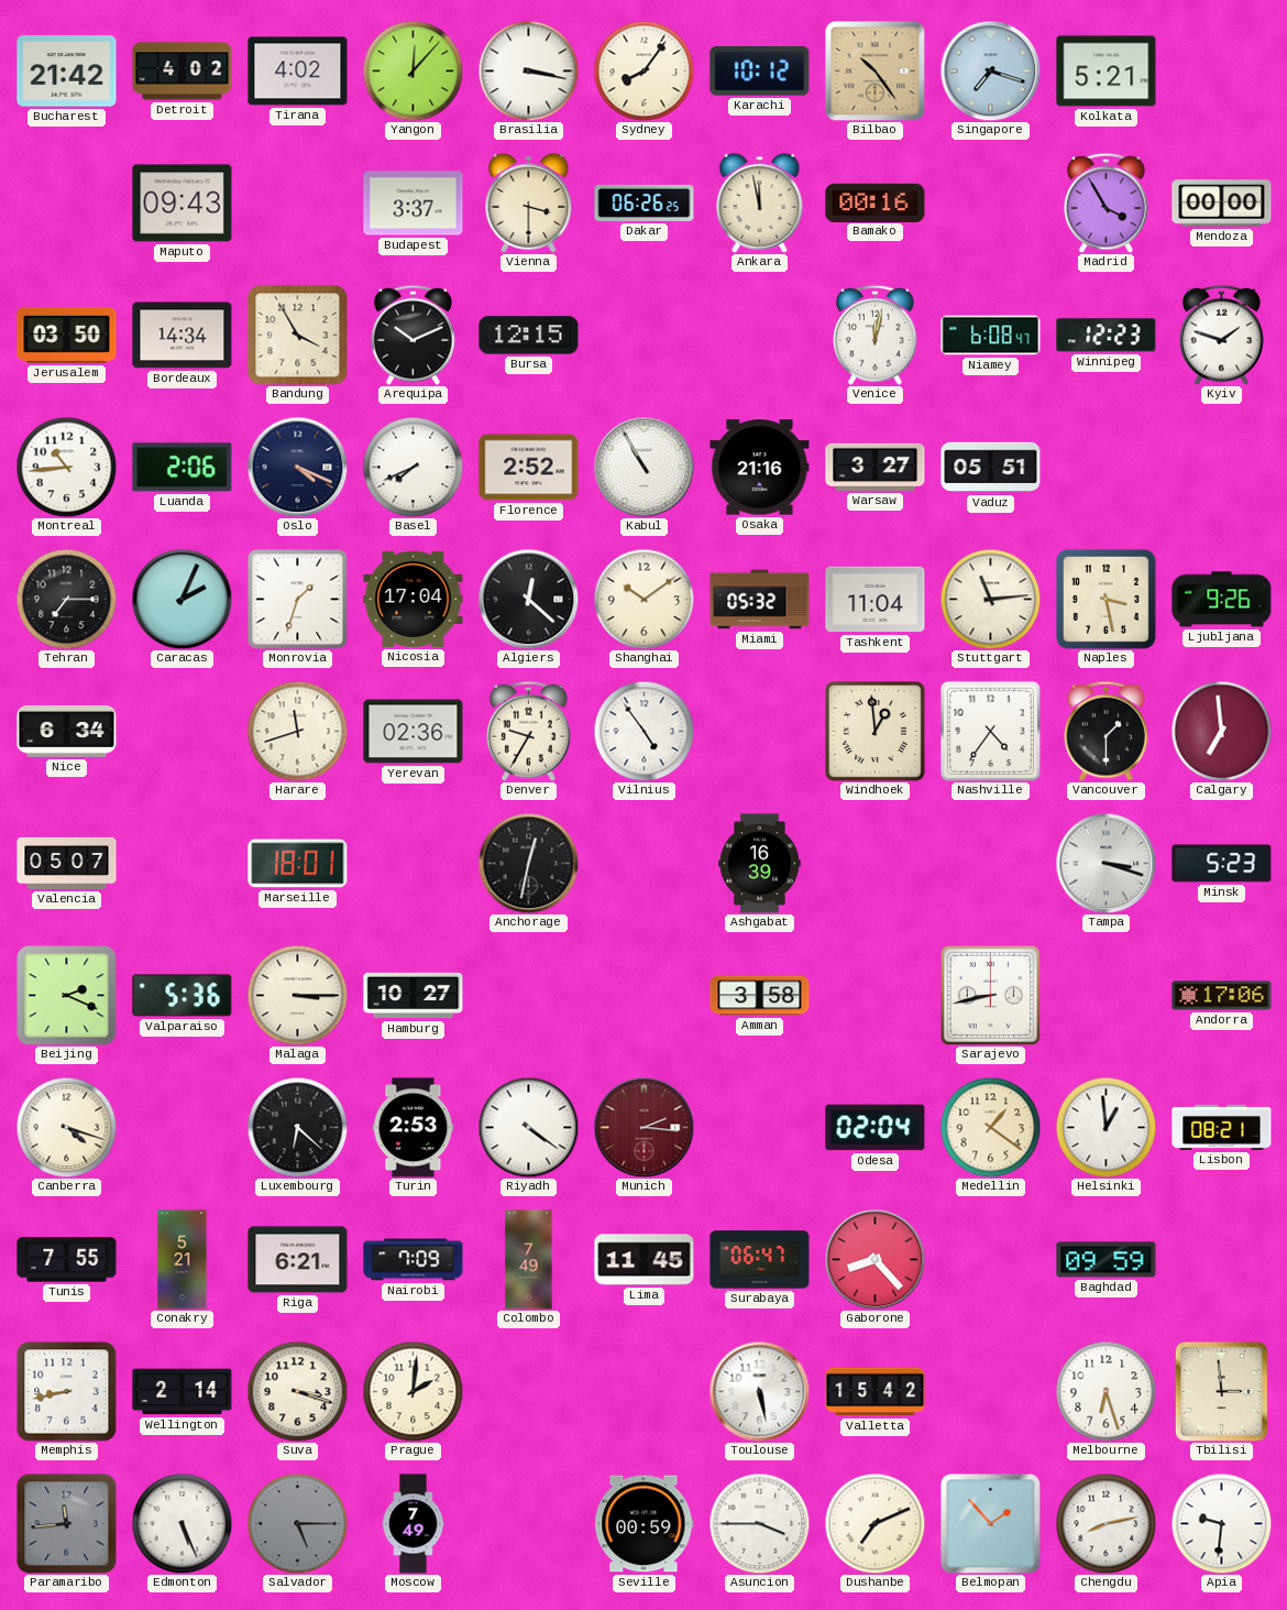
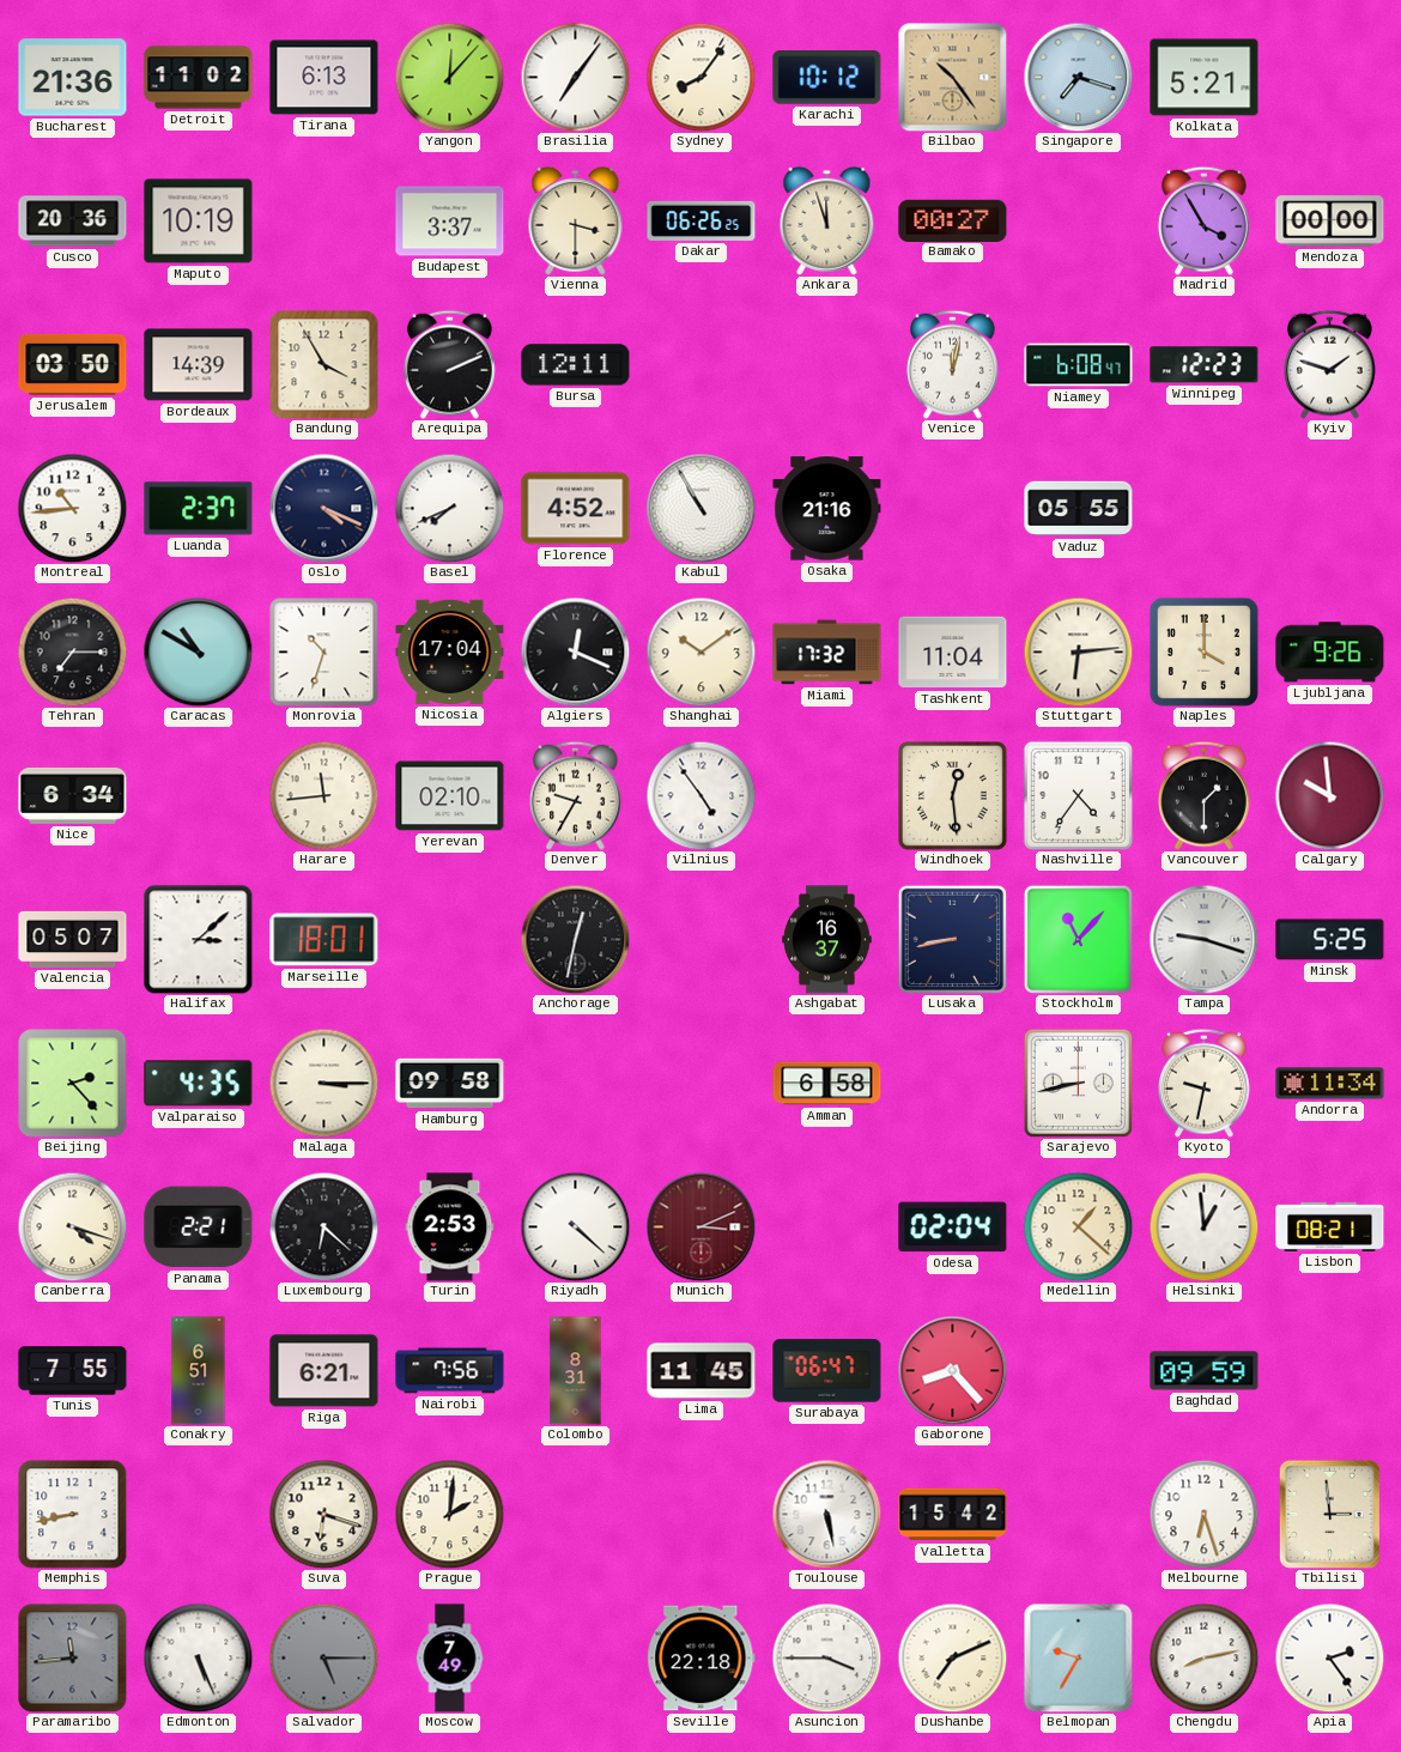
Bucharest: 21:42 -> 21:36 (73, 78)
Detroit: 4:02 -> 11:02 (199, 78)
Tirana: 4:02 -> 6:13 (325, 78)
Brasilia: 3:17 -> 7:06 (575, 77)
Cusco: none -> 20:36 (73, 222)
Maputo: 09:43 -> 10:19 (199, 222)
Ankara: 11:58 -> 11:57 (827, 220)
Bamako: 00:16 -> 00:27 (953, 220)
Bordeaux: 14:34 -> 14:39 (199, 365)
Arequipa: 10:11 -> 2:11 (450, 364)
Bursa: 12:15 -> 12:11 (576, 365)
Luanda: 2:06 -> 2:37 (199, 509)
Florence: 2:52 -> 4:52 (576, 509)
Warsaw: 3:27 -> none (876, 467)
Vaduz: 05:51 -> 05:55 (1079, 509)
Caracas: 2:04 -> 10:50 (198, 651)
Monrovia: 1:33 -> 10:33 (325, 653)
Algiers: 12:22 -> 12:19 (575, 651)
Miami: 05:32 -> 17:32 (827, 653)
Stuttgart: 11:14 -> 6:14 (1078, 651)
Naples: 3:28 -> 4:00 (1203, 651)
Harare: 11:42 -> 11:44 (323, 795)
Yerevan: 02:36 -> 02:10 (450, 796)
Windhoek: 12:59 -> 12:29 (953, 796)
Calgary: 6:59 -> 9:59 (1329, 795)
Halifax: none -> 3:08 (199, 940)
Ashgabat: 16:39 -> 16:37 (827, 940)
Lusaka: none -> 8:43 (952, 939)
Stockholm: none -> 11:07 (1078, 939)
Tampa: 3:18 -> 9:18 (1203, 939)
Minsk: 5:23 -> 5:25 (1330, 940)
Beijing: 2:19 -> 2:23 (73, 1084)
Valparaiso: 5:36 -> 4:35 (199, 1084)
Hamburg: 10:27 -> 09:58 (450, 1084)
Amman: 3:58 -> 6:58 (827, 1084)
Kyoto: none -> 9:32 (1205, 1083)
Andorra: 17:06 -> 11:34 (1330, 1084)
Panama: none -> 2:21 (199, 1227)
Riyadh: 4:21 -> 4:22 (575, 1226)
Munich: 2:16 -> 3:11 (700, 1226)
Medellin: 1:21 -> 1:22 (1078, 1226)
Conakry: 5:21 -> 6:51 (199, 1371)
Nairobi: 7:09 -> 7:56 (450, 1371)
Colombo: 7:49 -> 8:31 (576, 1371)
Wellington: 2:14 -> none (183, 1392)
Suva: 3:18 -> 6:18 (323, 1514)
Seville: 00:59 -> 22:18 (702, 1659)
Belmopan: 1:53 -> 9:35 (1078, 1657)
Apia: 9:31 -> 2:24 (1329, 1657)
